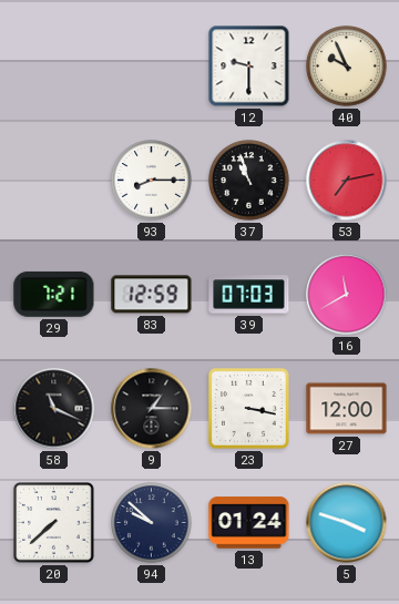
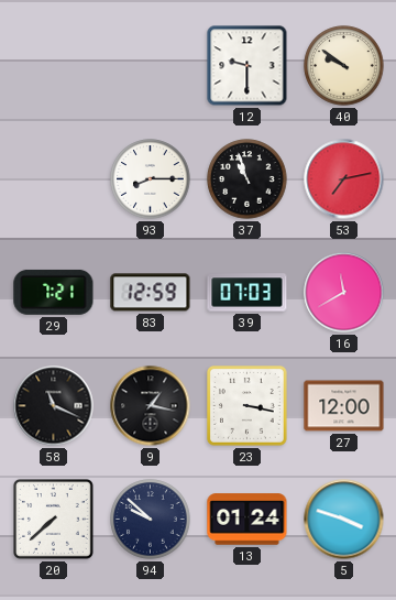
40: 9:56 -> 9:51 (344, 66)
9: 1:15 -> 1:17 (151, 406)
